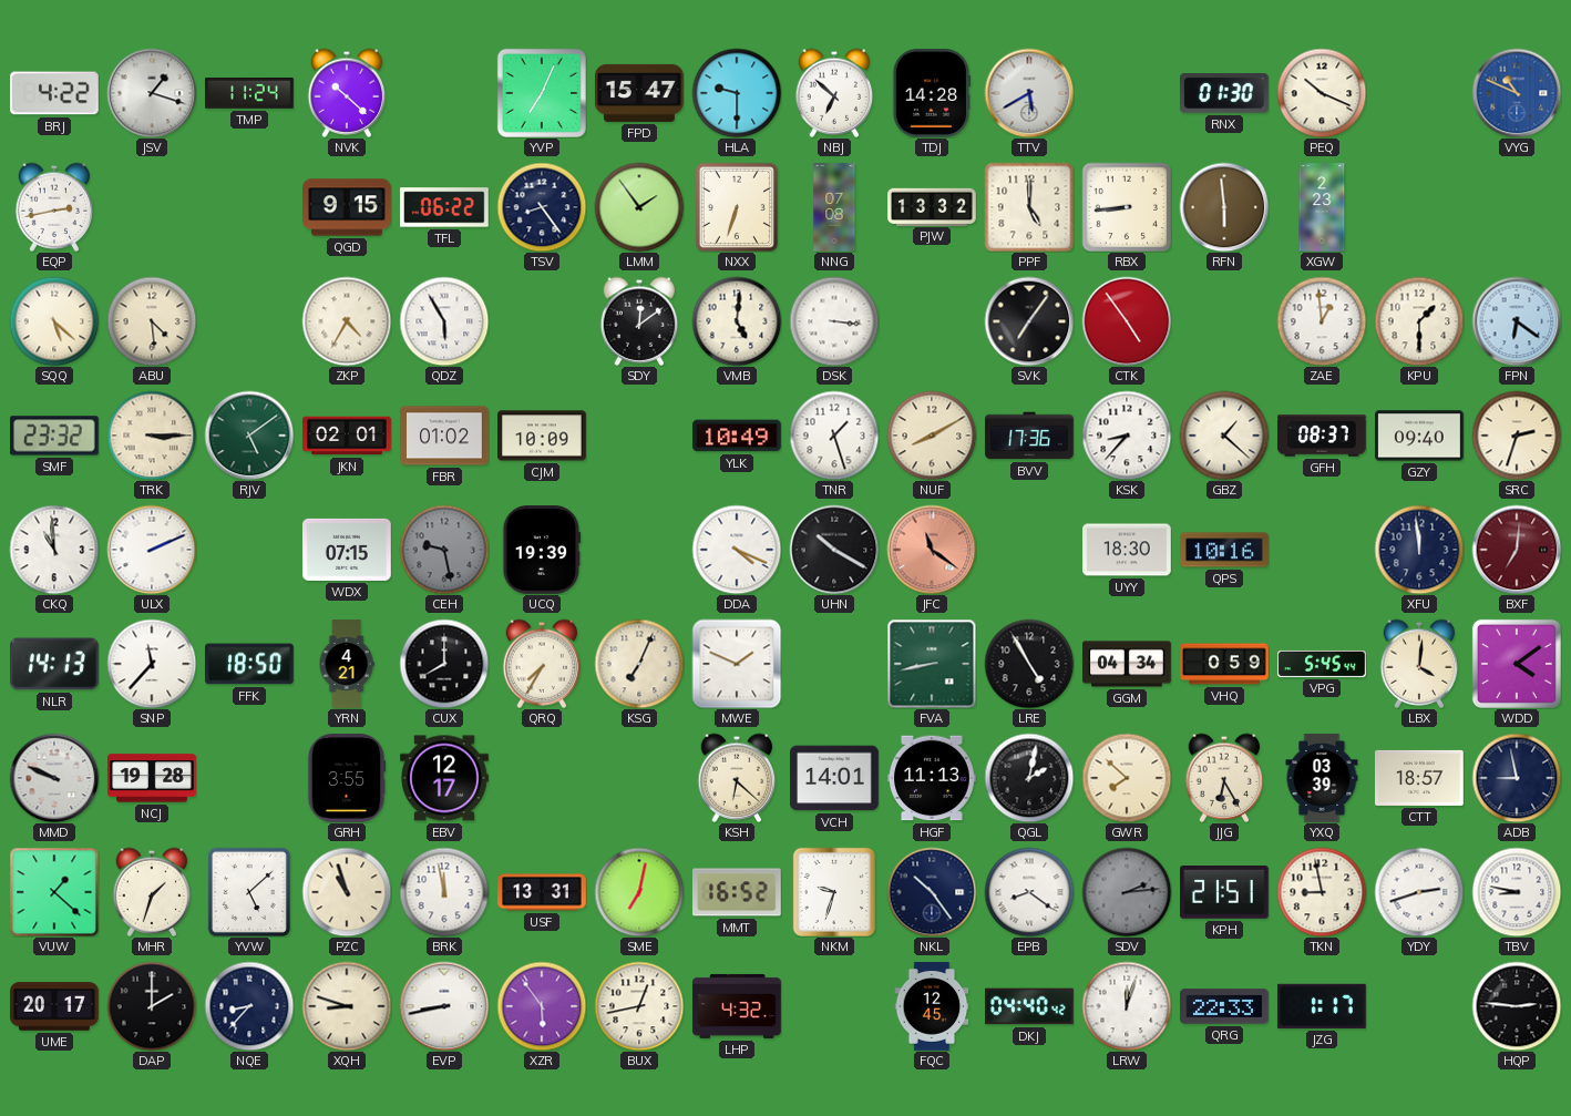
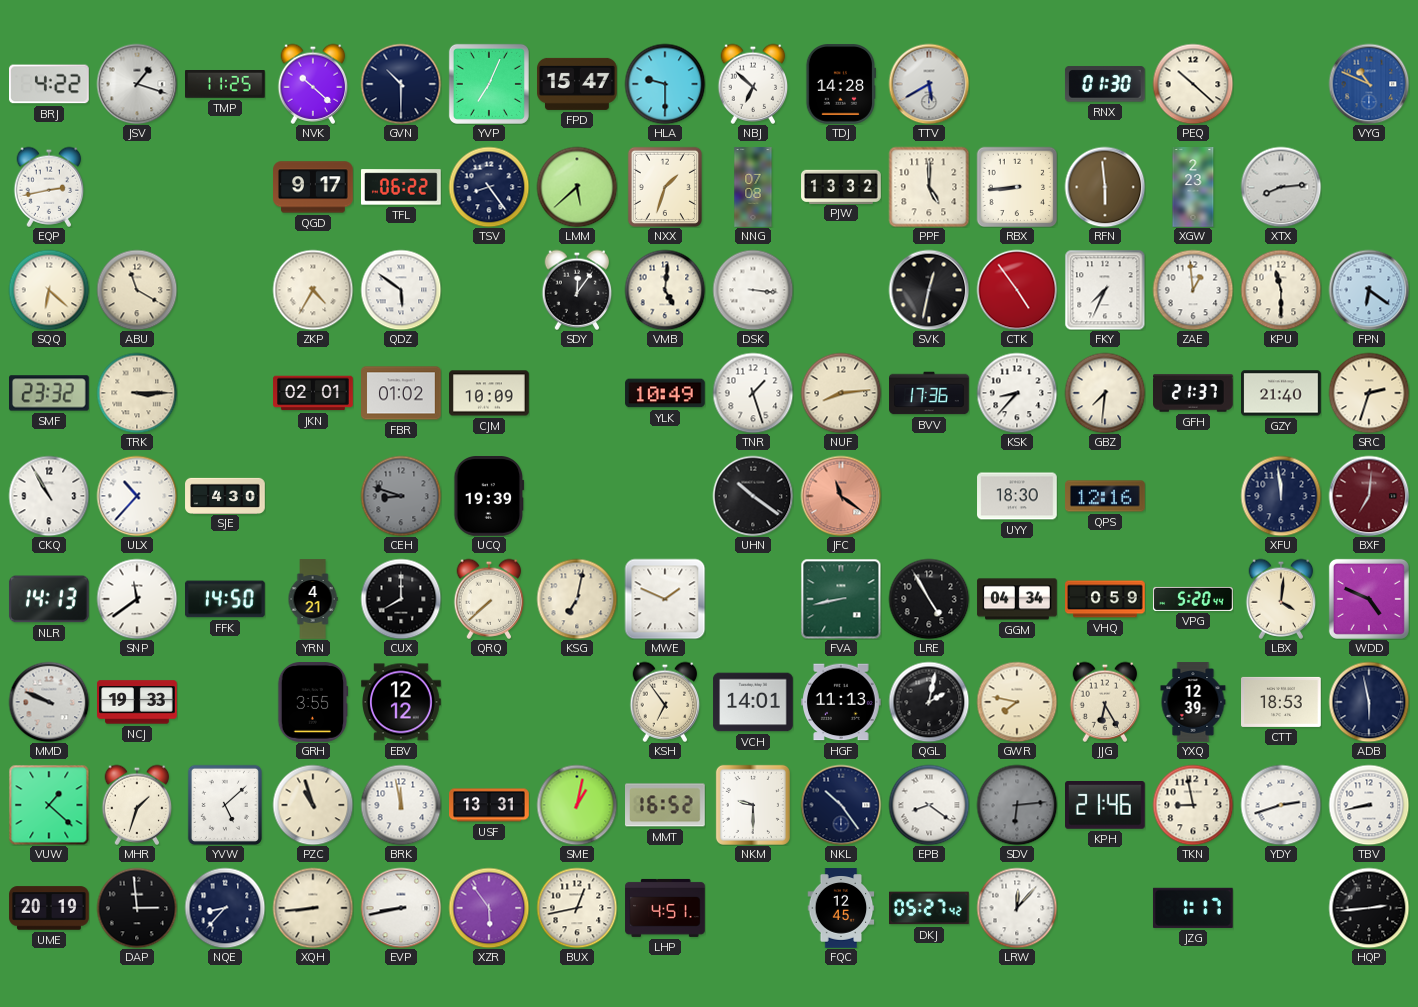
TMP: 11:24 -> 11:25 (226, 85)
GVN: none -> 10:30 (401, 84)
PEQ: 10:19 -> 10:22 (1193, 84)
QGD: 9:15 -> 9:17 (313, 187)
LMM: 1:54 -> 5:38 (577, 187)
NXX: 6:33 -> 1:33 (665, 187)
XTX: none -> 8:14 (1281, 187)
SQQ: 5:22 -> 6:22 (49, 290)
ABU: 4:29 -> 11:20 (137, 290)
QDZ: 5:55 -> 5:51 (401, 290)
SDY: 12:09 -> 12:06 (577, 290)
SVK: 7:06 -> 12:32 (929, 290)
FKY: none -> 7:34 (1105, 290)
KPU: 1:30 -> 11:30 (1281, 290)
RJV: 5:09 -> none (249, 436)
NUF: 8:10 -> 8:14 (841, 393)
GBZ: 1:22 -> 7:31 (1105, 393)
GFH: 08:37 -> 21:37 (1194, 393)
GZY: 09:40 -> 21:40 (1281, 393)
CKQ: 10:59 -> 10:55 (49, 496)
ULX: 2:11 -> 10:37 (137, 496)
SJE: none -> 4:30 (225, 495)
WDX: 07:15 -> none (348, 550)
CEH: 9:28 -> 8:48 (401, 496)
DDA: 4:19 -> none (737, 550)
UHN: 10:20 -> 10:21 (753, 496)
QPS: 10:16 -> 12:16 (1105, 496)
SNP: 11:37 -> 11:39 (137, 599)
FFK: 18:50 -> 14:50 (226, 599)
QRQ: 7:35 -> 7:38 (489, 599)
KSG: 7:04 -> 7:02 (577, 599)
VPG: 5:45 -> 5:20 (1193, 599)
WDD: 4:09 -> 4:49 (1369, 599)
NCJ: 19:28 -> 19:33 (137, 702)
EBV: 12:17 -> 12:12 (401, 702)
KSH: 6:22 -> 6:54 (665, 702)
GWR: 7:52 -> 7:47 (1017, 702)
YXQ: 03:39 -> 12:39 (1193, 702)
CTT: 18:57 -> 18:53 (1282, 702)
ADB: 8:58 -> 5:58 (1369, 702)
SME: 7:02 -> 1:02 (577, 805)
NKM: 9:33 -> 9:30 (753, 805)
SDV: 2:14 -> 6:14 (1017, 805)
KPH: 21:51 -> 21:46 (1106, 805)
TBV: 8:47 -> 8:43 (1369, 805)
UME: 20:17 -> 20:19 (49, 908)
DAP: 2:00 -> 2:59 (137, 908)
XQH: 8:48 -> 8:44 (313, 908)
LHP: 4:32 -> 4:51 (665, 908)
DKJ: 04:40 -> 05:27 (930, 908)
LRW: 12:03 -> 12:07 (1017, 908)
QRG: 22:33 -> none (1224, 1006)
HQP: 2:46 -> 2:44 (1369, 908)
